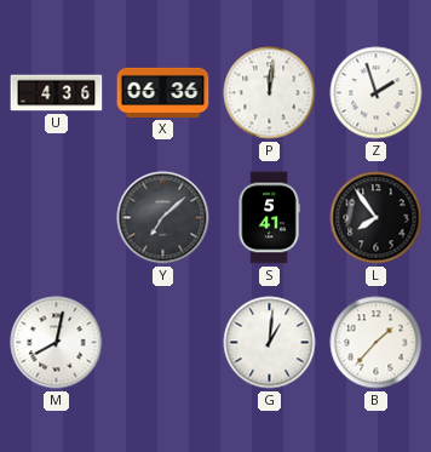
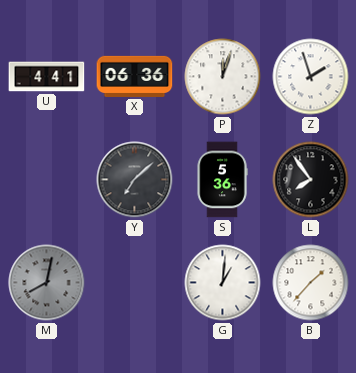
U: 4:36 -> 4:41 (47, 77)
P: 12:01 -> 12:03 (223, 77)
S: 5:41 -> 5:36 (222, 180)
M dial: white -> grey (47, 283)
